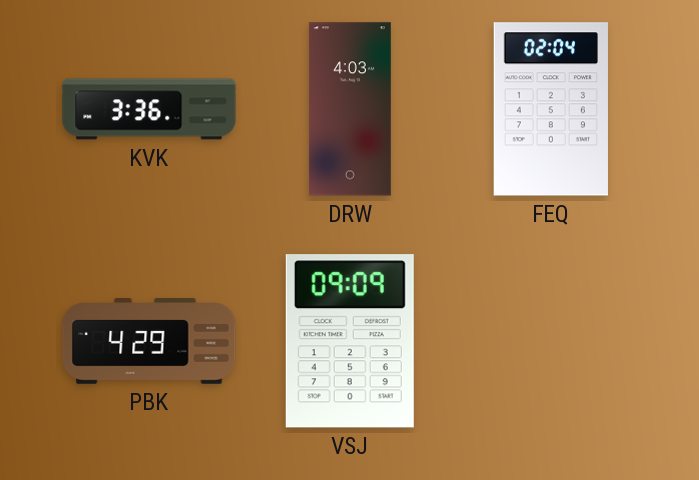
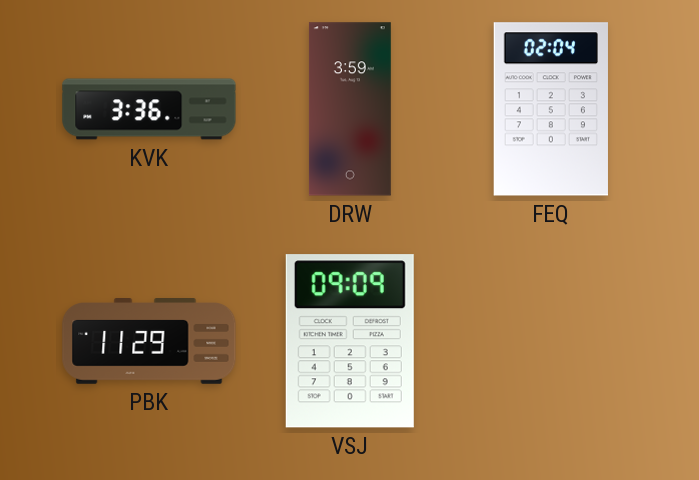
DRW: 4:03 -> 3:59 (350, 109)
PBK: 4:29 -> 11:29 (149, 341)
